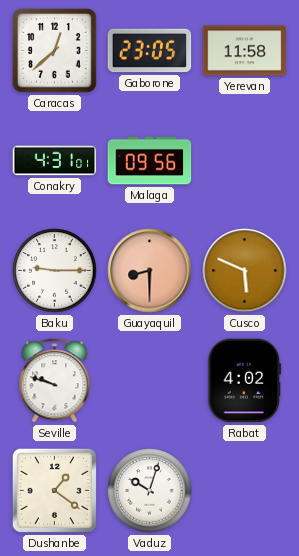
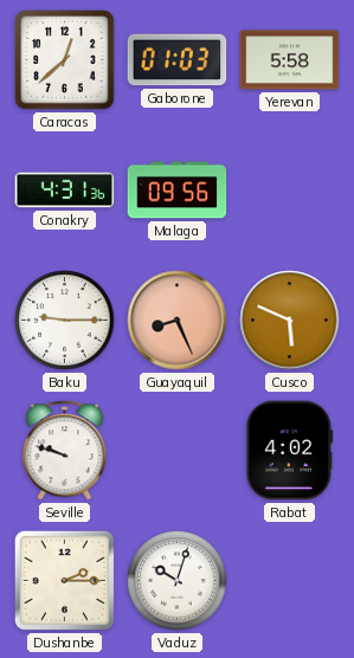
Gaborone: 23:05 -> 01:03 (178, 60)
Yerevan: 11:58 -> 5:58 (290, 60)
Conakry: 4:31:01 -> 4:31:36 (65, 191)
Guayaquil: 8:30 -> 8:26 (178, 321)
Dushanbe: 1:21 -> 2:15 (64, 580)
